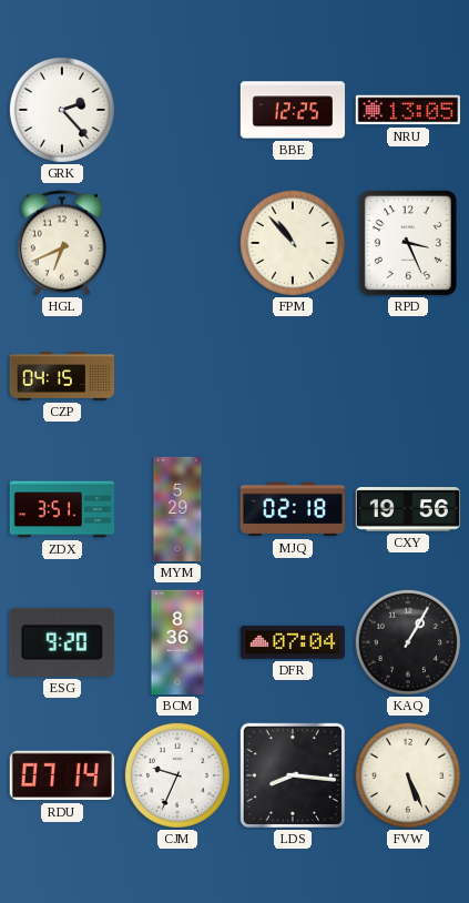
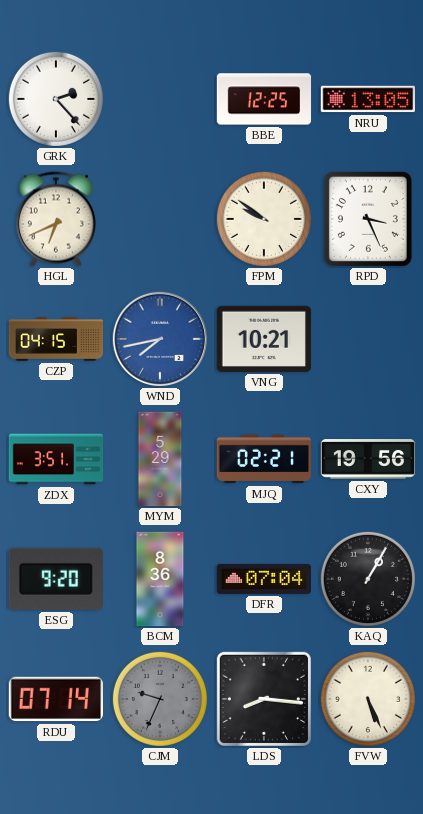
FPM: 10:53 -> 9:51 (264, 219)
WND: none -> 7:43 (159, 338)
VNG: none -> 10:21 (263, 339)
MJQ: 02:18 -> 02:21 (264, 459)
CJM dial: white -> grey (160, 699)
